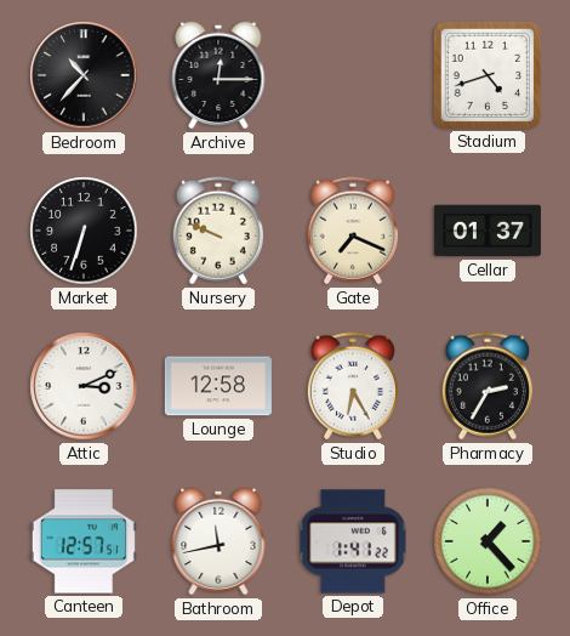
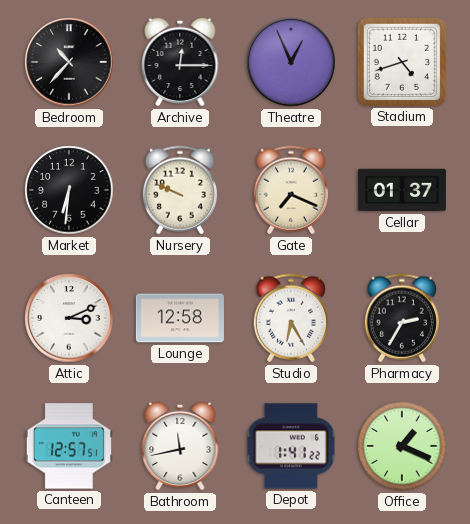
Theatre: none -> 12:56 (291, 62)
Market: 6:33 -> 6:31 (69, 190)
Office: 1:23 -> 1:19 (402, 446)
